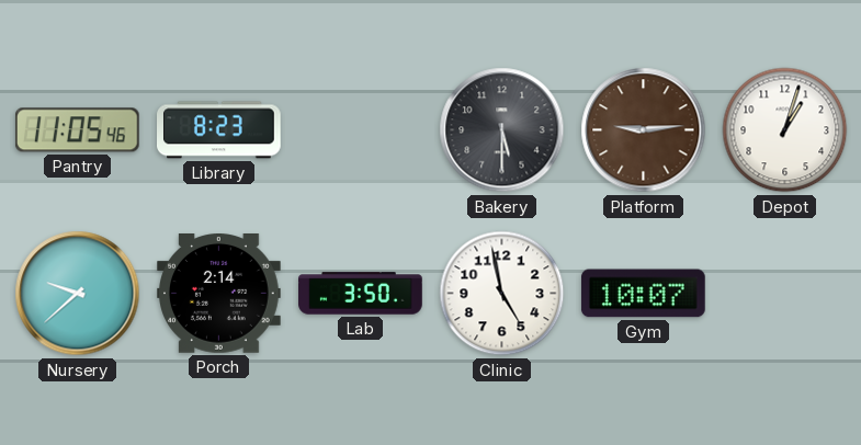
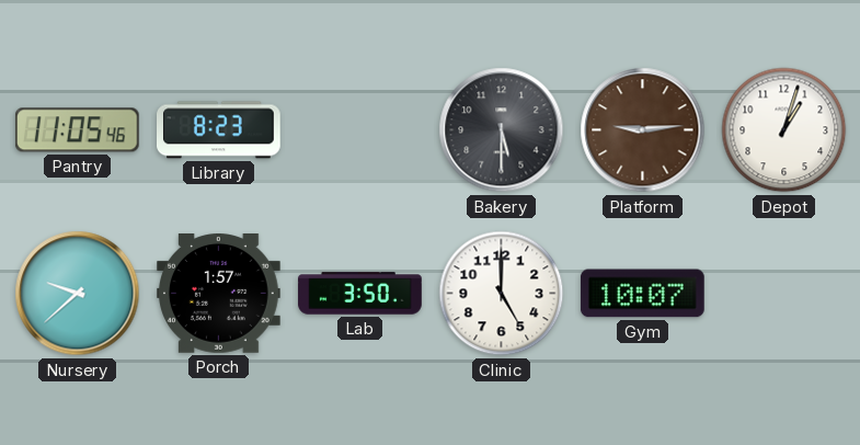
Porch: 2:14 -> 1:57 (219, 294)
Clinic: 4:58 -> 5:00 (502, 294)
